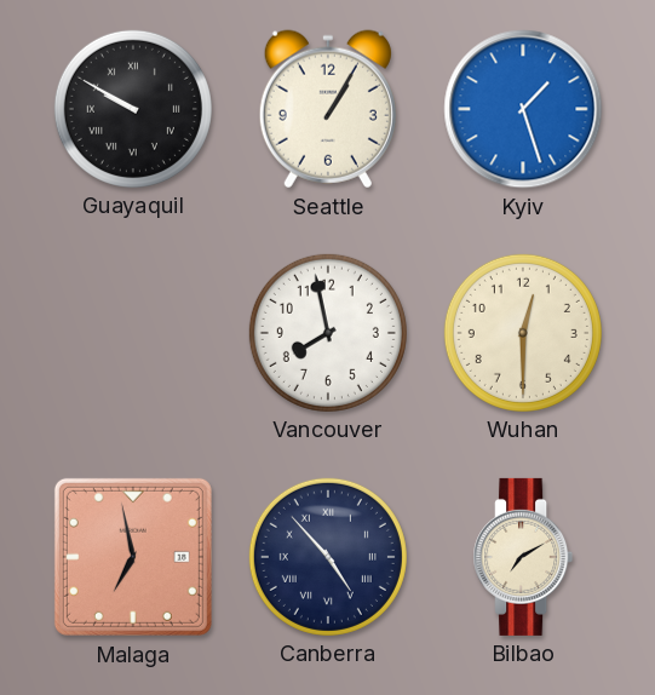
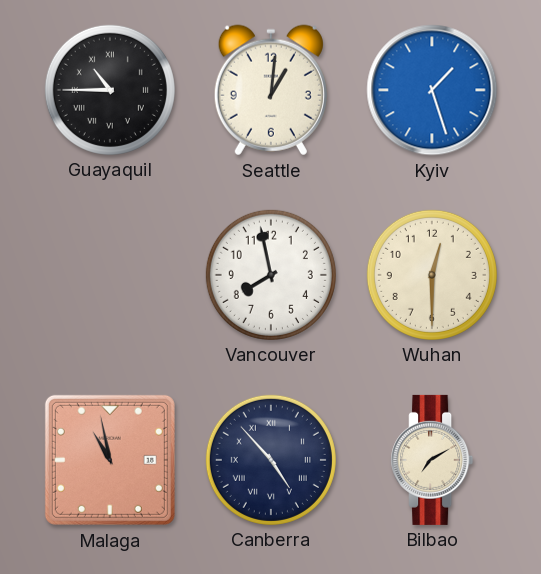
Guayaquil: 9:50 -> 10:45 (110, 90)
Seattle: 1:05 -> 1:01 (271, 90)
Malaga: 6:58 -> 10:58 (110, 460)
